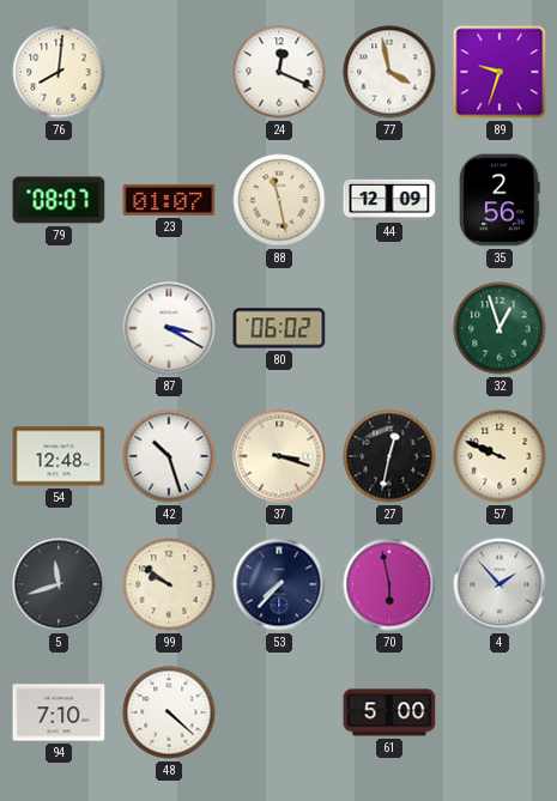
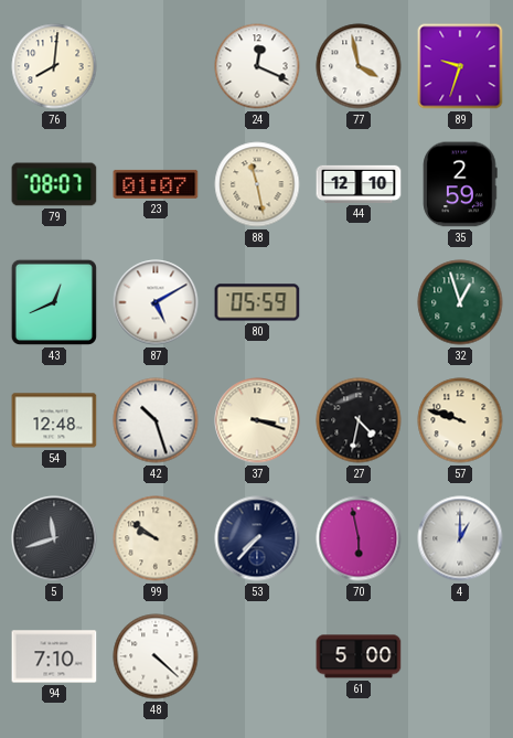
44: 12:09 -> 12:10 (359, 184)
35: 2:56 -> 2:59 (460, 184)
43: none -> 12:41 (54, 302)
87: 3:20 -> 5:10 (156, 302)
80: 06:02 -> 05:59 (257, 302)
27: 12:32 -> 4:32 (359, 420)
57: 9:49 -> 9:48 (460, 420)
4: 1:53 -> 1:00 (460, 538)
